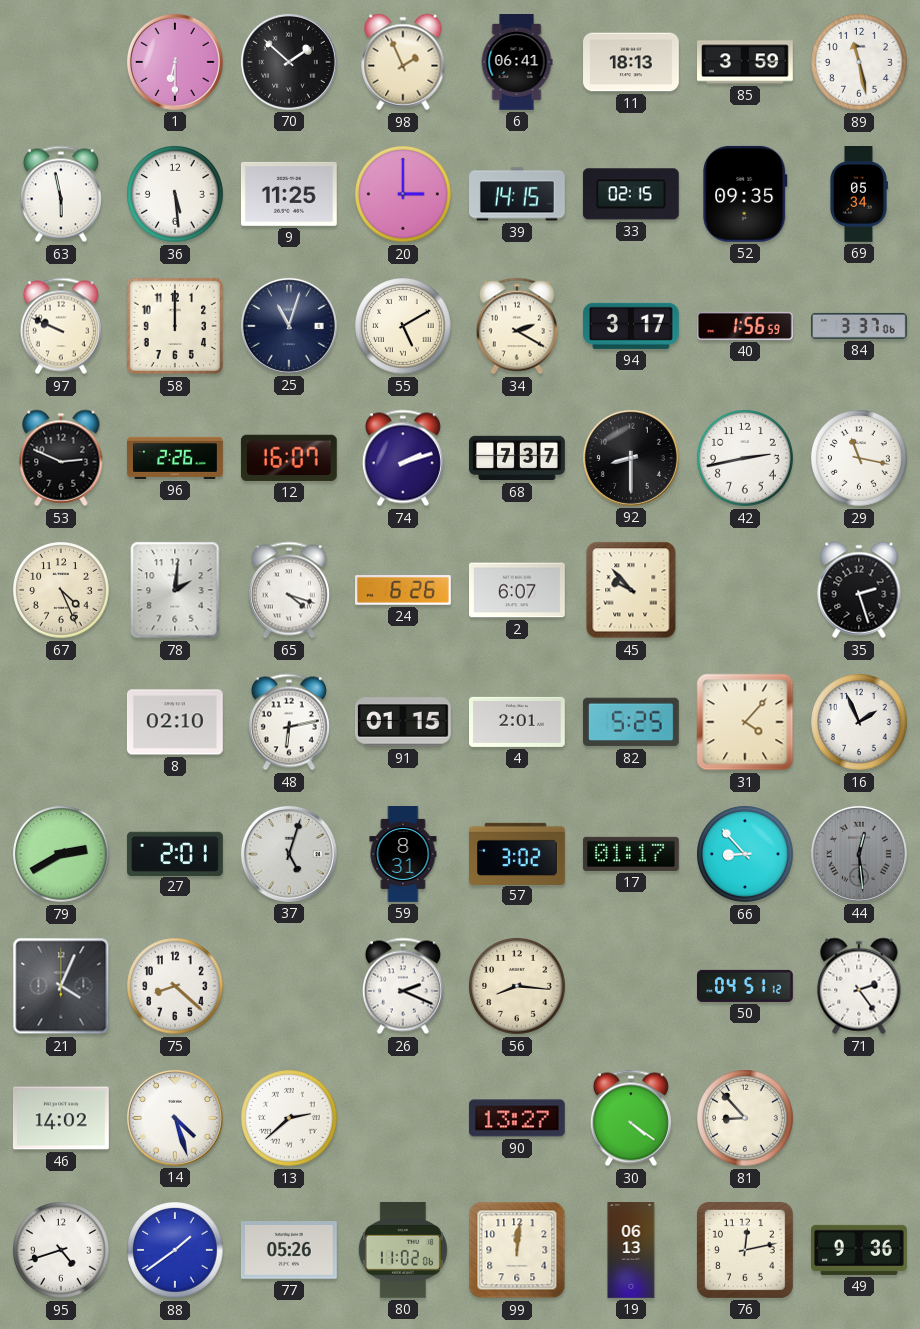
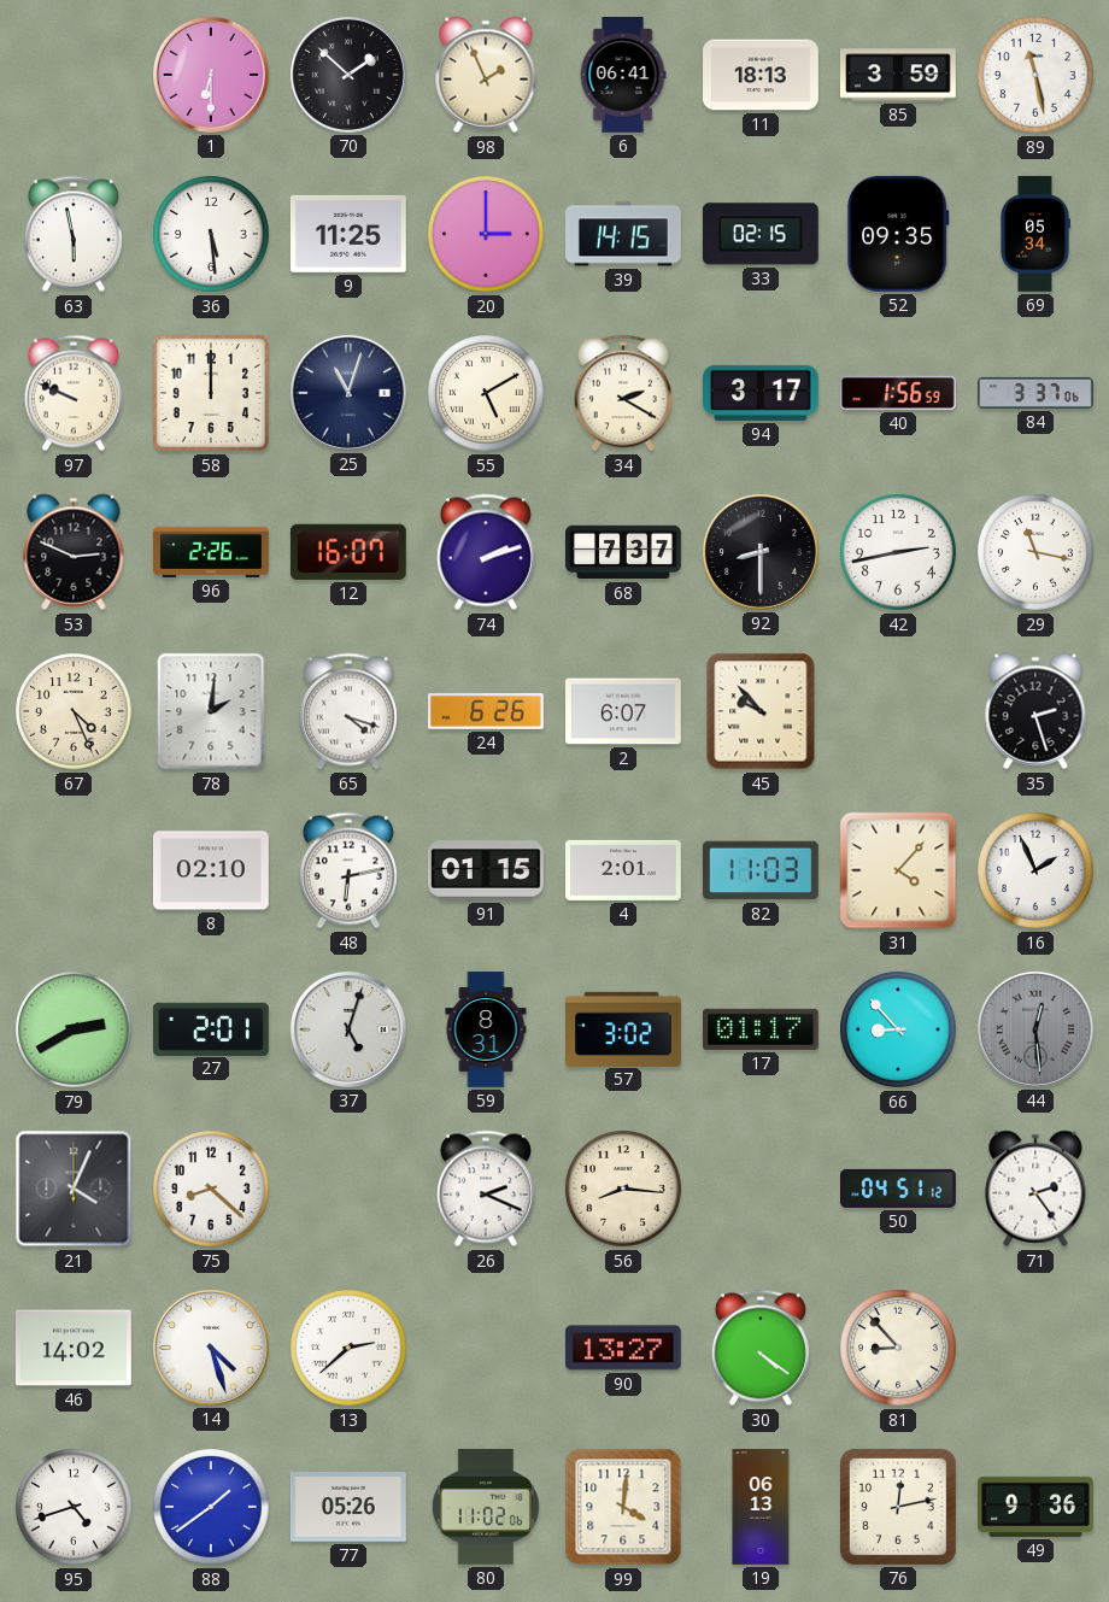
82: 5:25 -> 11:03 (761, 870)
99: 12:01 -> 4:01 (623, 1507)
